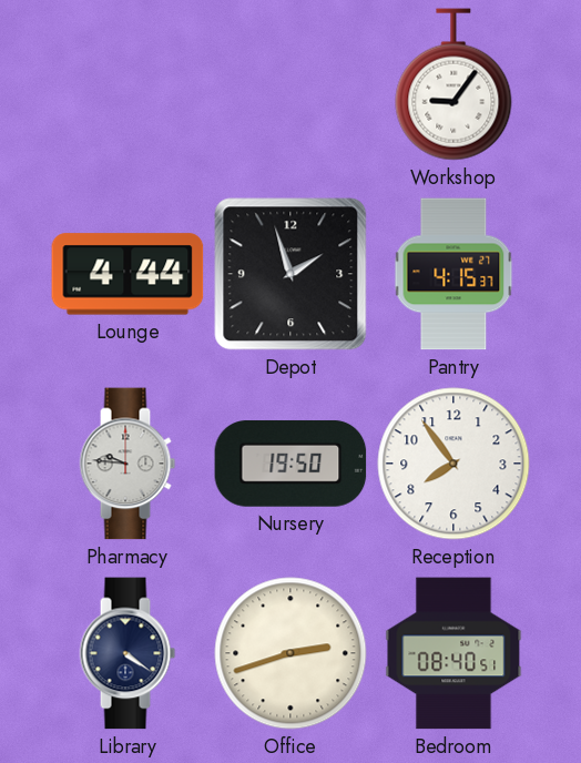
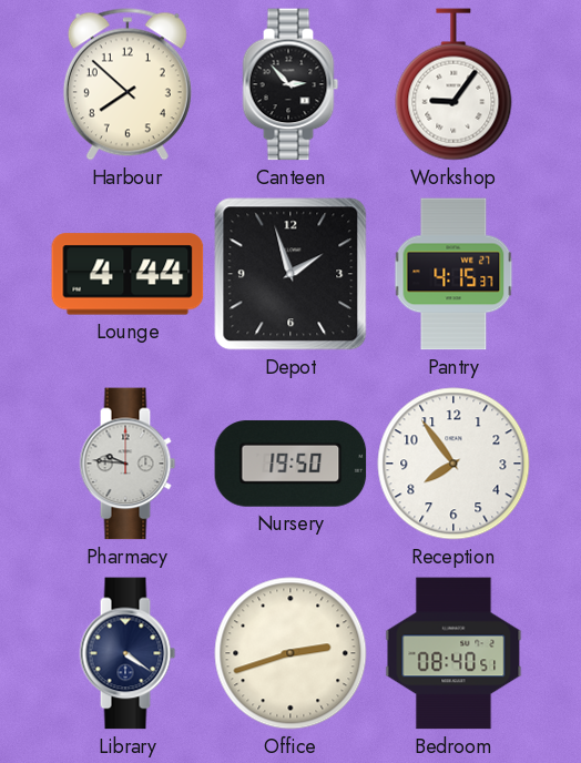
Harbour: none -> 7:52 (128, 84)
Canteen: none -> 2:53 (290, 84)
